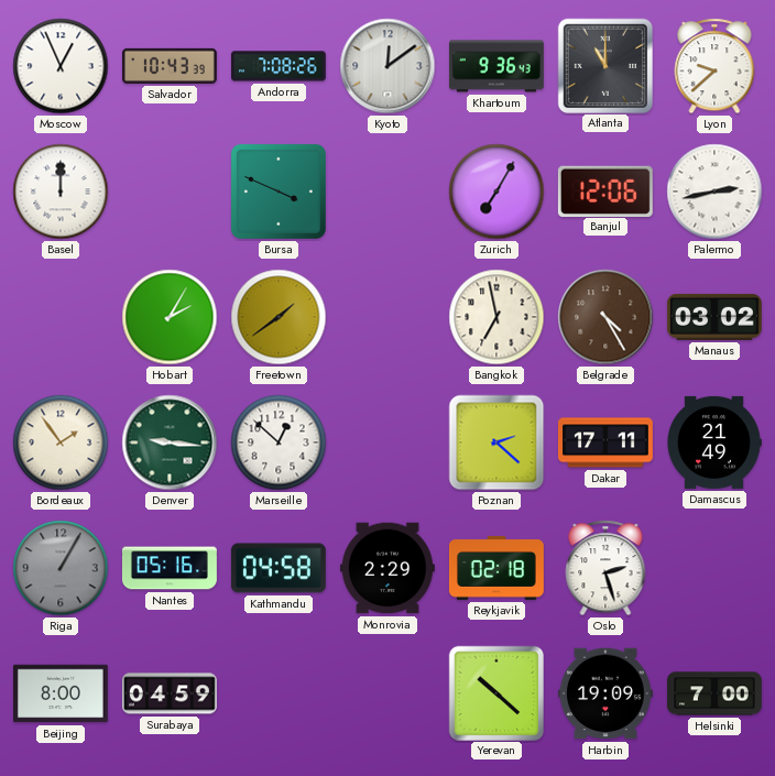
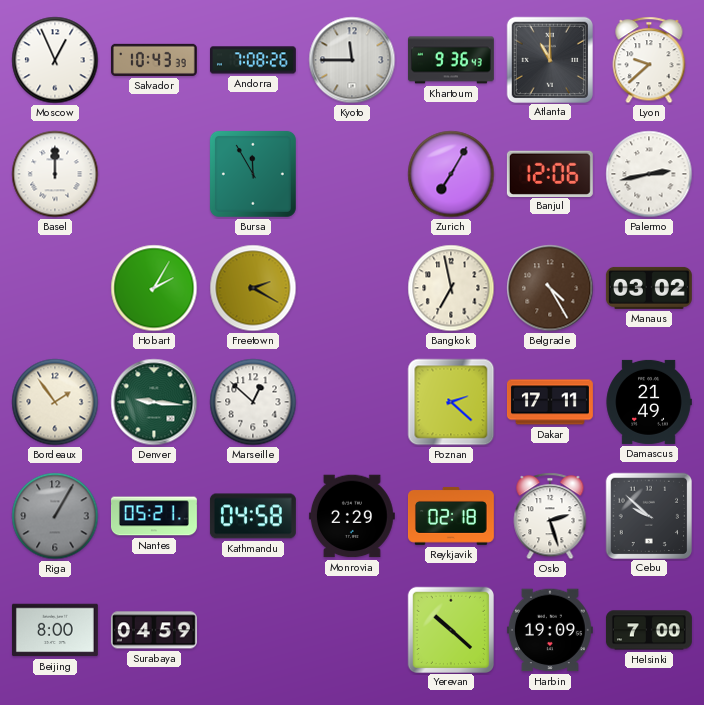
Kyoto: 12:09 -> 11:45 (352, 60)
Bursa: 3:49 -> 11:55 (253, 174)
Freetown: 1:39 -> 2:20 (253, 288)
Nantes: 05:16 -> 05:21 (154, 516)
Cebu: none -> 9:52 (648, 515)
